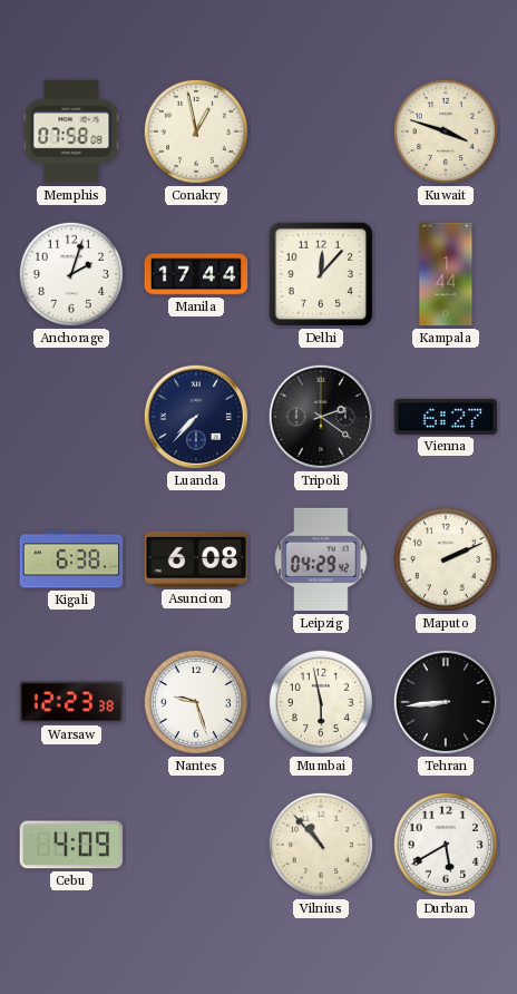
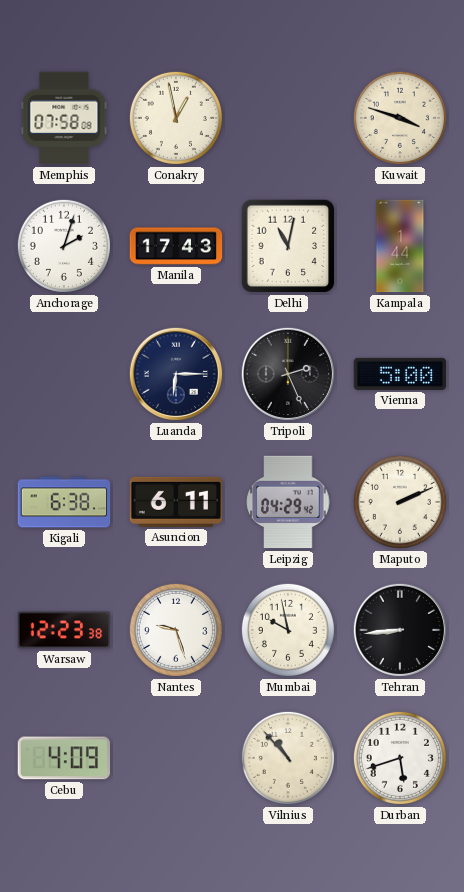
Manila: 17:44 -> 17:43 (176, 246)
Delhi: 12:07 -> 11:02 (288, 246)
Luanda: 7:37 -> 6:15 (176, 374)
Tripoli: 2:21 -> 2:26 (288, 374)
Vienna: 6:27 -> 5:00 (400, 374)
Asuncion: 6:08 -> 6:11 (176, 502)
Mumbai: 5:58 -> 9:58 (288, 630)
Durban: 5:40 -> 5:42 (400, 758)
